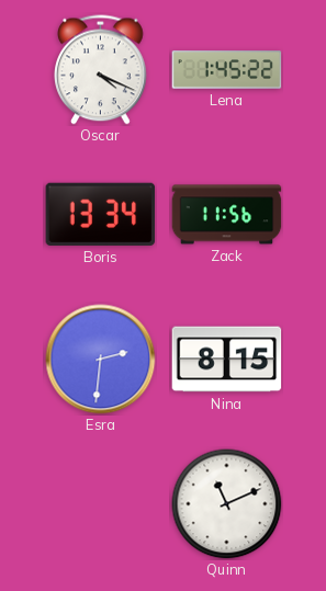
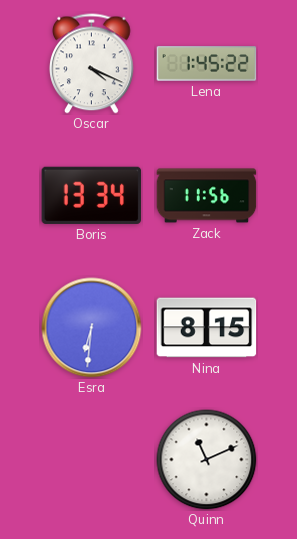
Esra: 2:31 -> 6:31 (92, 328)
